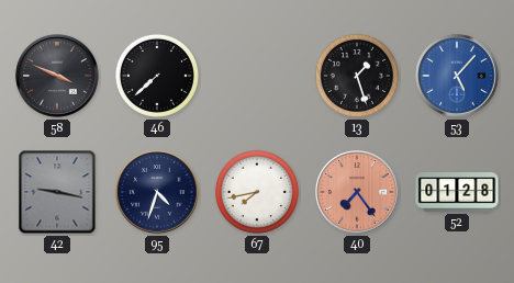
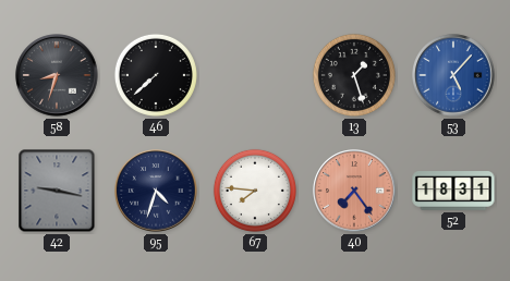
58: 3:49 -> 8:33 (57, 75)
67: 7:43 -> 7:46 (255, 191)
52: 01:28 -> 18:31 (453, 191)
